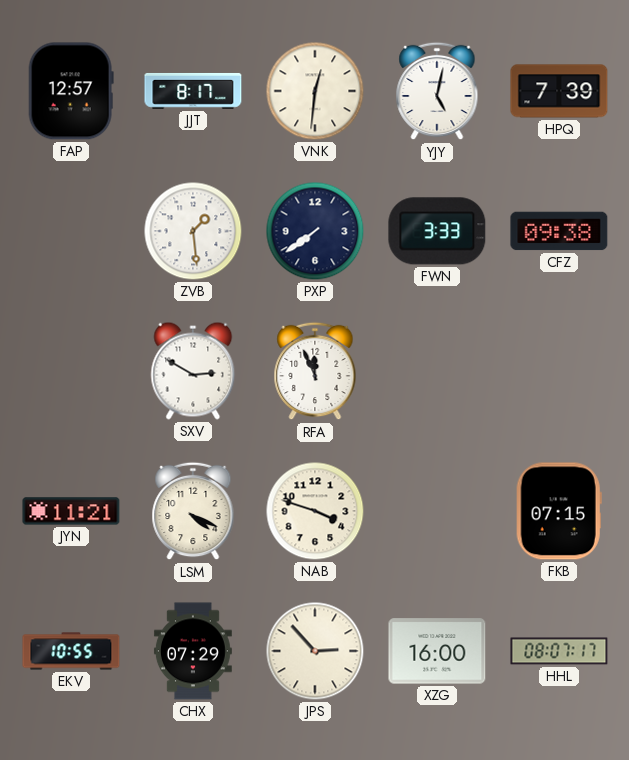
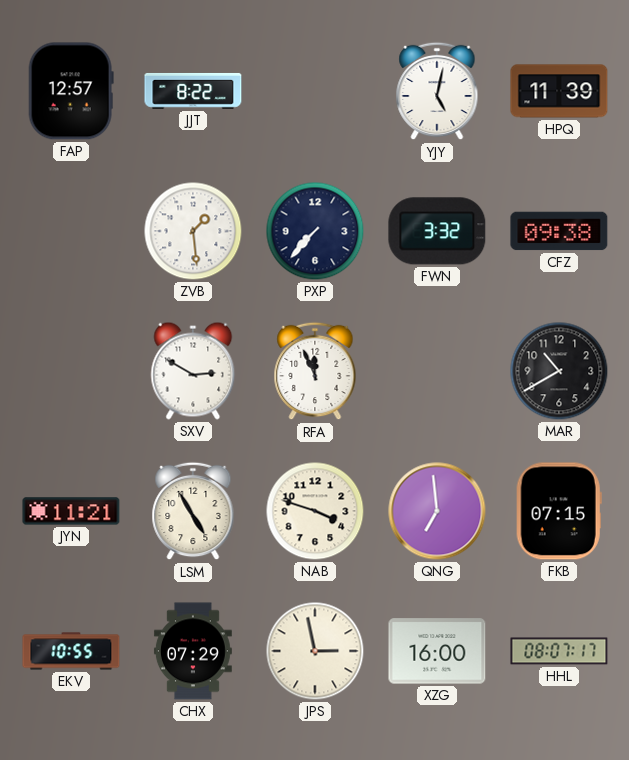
JJT: 8:17 -> 8:22 (193, 91)
VNK: 12:31 -> none (315, 91)
HPQ: 7:39 -> 11:39 (559, 91)
PXP: 7:39 -> 7:37 (315, 231)
FWN: 3:33 -> 3:32 (437, 231)
MAR: none -> 10:40 (559, 371)
LSM: 4:19 -> 4:55 (193, 511)
QNG: none -> 6:59 (437, 511)
JPS: 2:53 -> 2:58 (315, 651)
